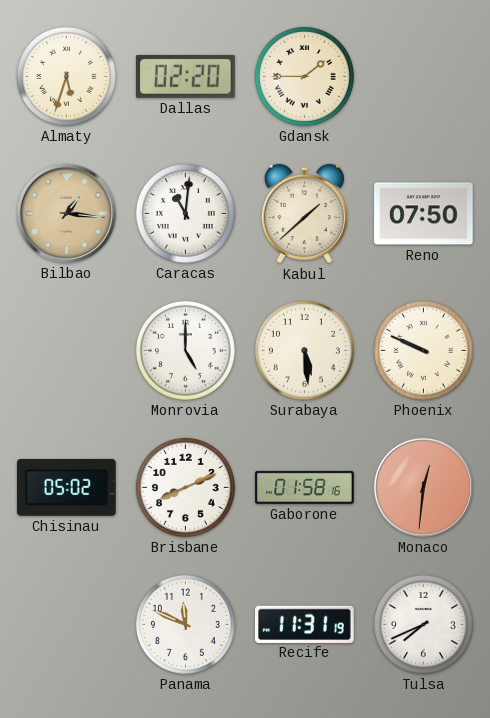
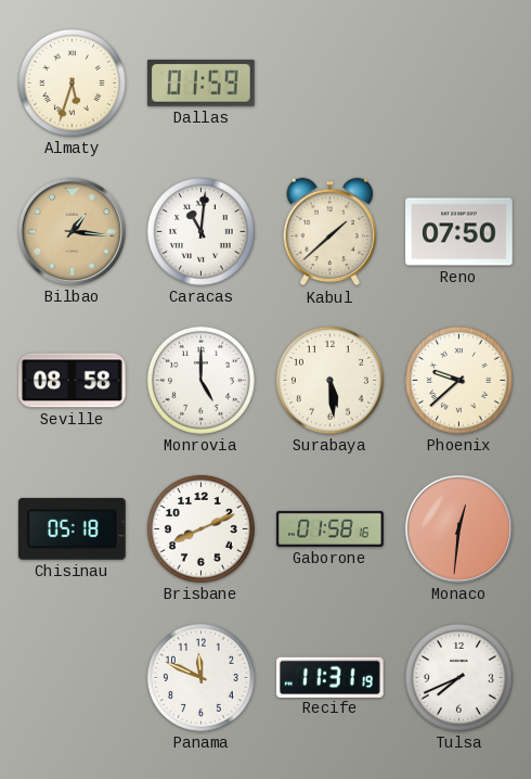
Dallas: 02:20 -> 01:59 (202, 84)
Gdansk: 1:45 -> none (304, 76)
Seville: none -> 08:58 (73, 381)
Phoenix: 9:49 -> 9:38 (458, 380)
Chisinau: 05:02 -> 05:18 (72, 528)
